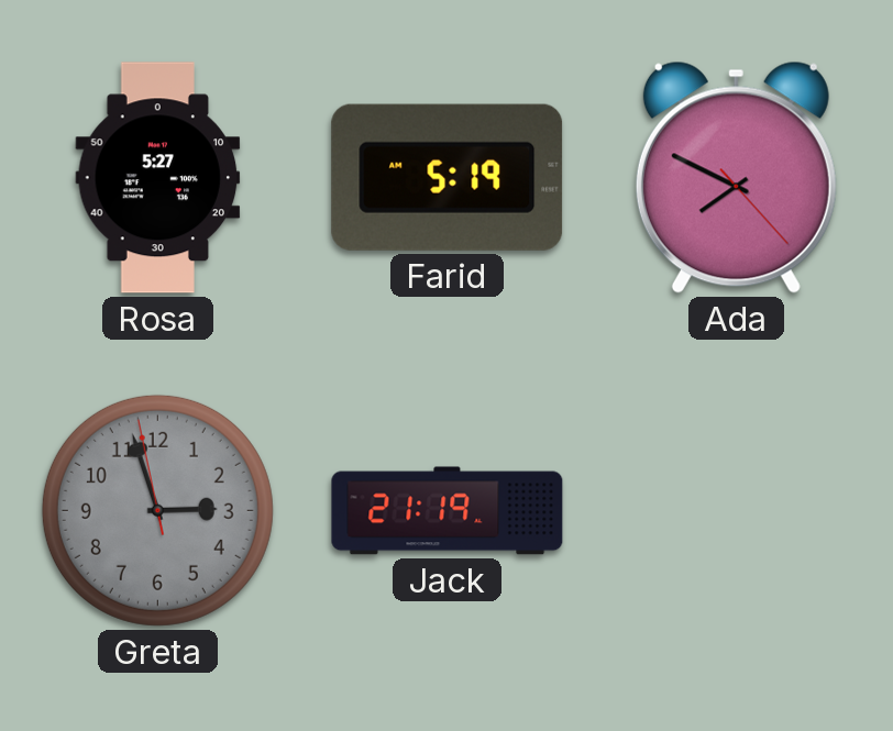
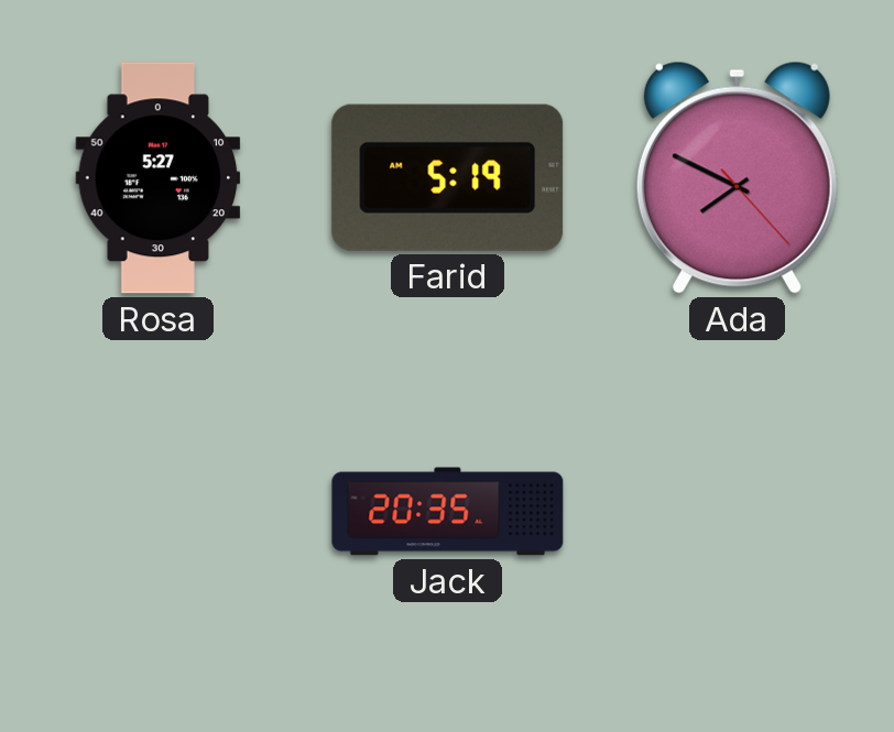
Greta: 2:56 -> none (157, 510)
Jack: 21:19 -> 20:35 (448, 512)
